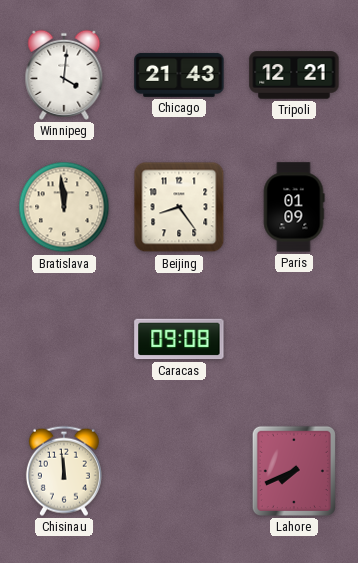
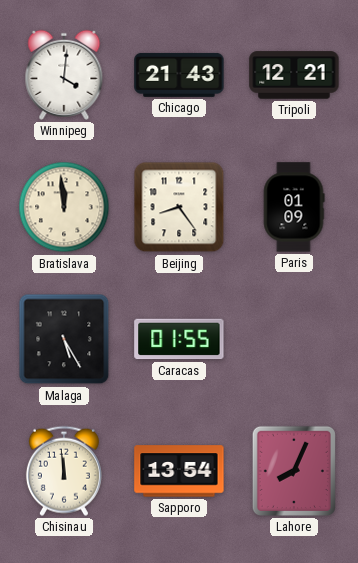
Malaga: none -> 5:25 (64, 339)
Caracas: 09:08 -> 01:55 (179, 339)
Sapporo: none -> 13:54 (179, 471)
Lahore: 7:41 -> 8:04 (294, 471)
